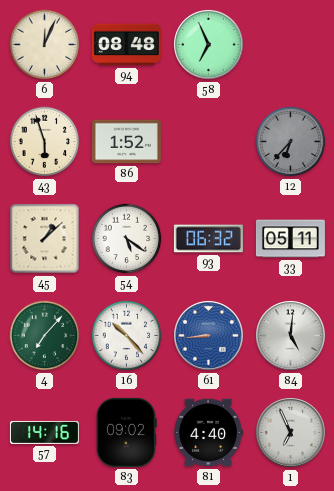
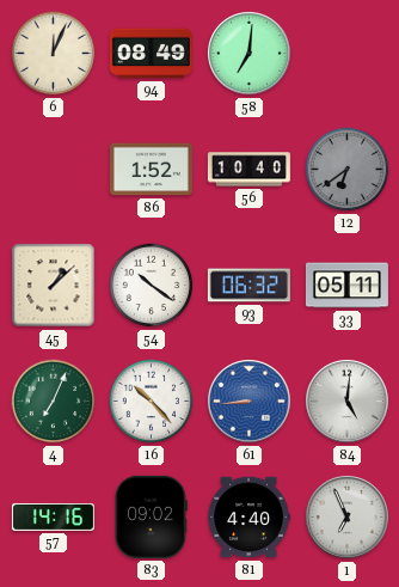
94: 08:48 -> 08:49 (151, 54)
58: 6:56 -> 7:01 (250, 54)
43: 5:57 -> none (45, 142)
56: none -> 10:40 (248, 170)
12: 6:37 -> 6:39 (348, 170)
54: 5:21 -> 10:21 (152, 286)
4: 7:07 -> 7:04 (54, 402)
